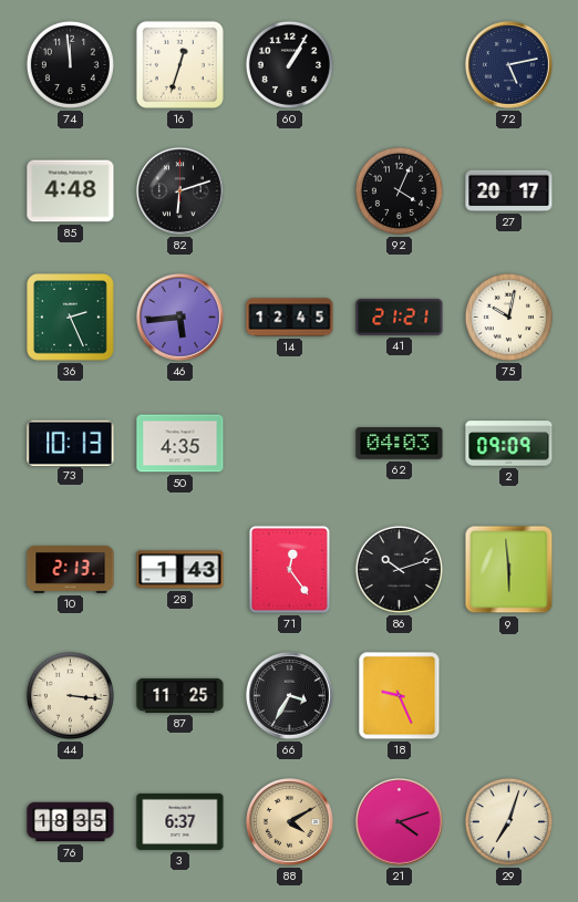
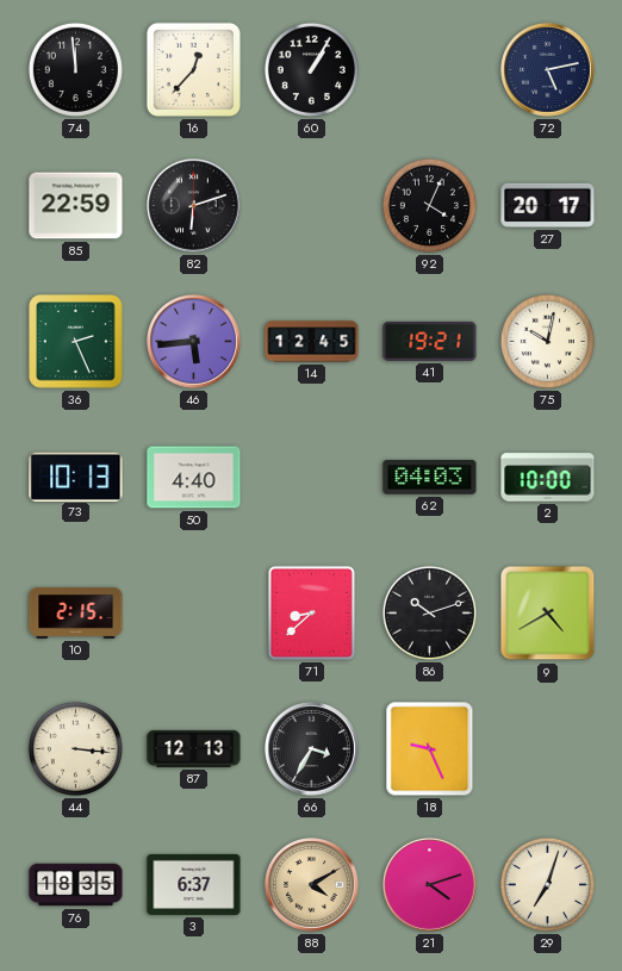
16: 12:33 -> 12:37 (193, 69)
85: 4:48 -> 22:59 (76, 206)
41: 21:21 -> 19:21 (430, 341)
50: 4:35 -> 4:40 (194, 478)
2: 09:09 -> 10:00 (548, 478)
10: 2:13 -> 2:15 (76, 612)
28: 1:43 -> none (180, 570)
71: 12:24 -> 8:38 (311, 612)
9: 5:59 -> 4:40 (548, 614)
87: 11:25 -> 12:13 (194, 748)
